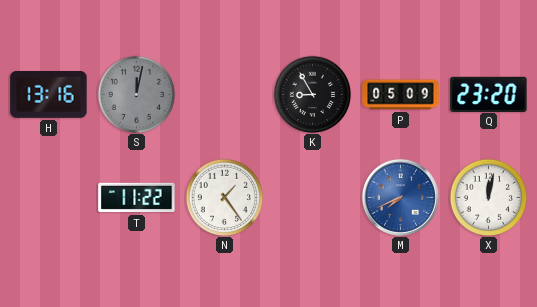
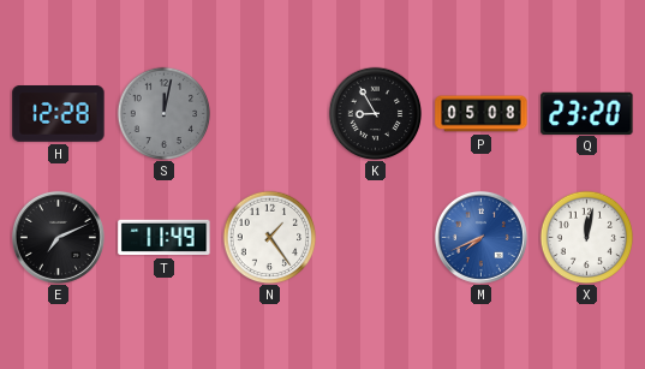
H: 13:16 -> 12:28 (59, 114)
P: 05:09 -> 05:08 (482, 114)
E: none -> 7:11 (58, 237)
T: 11:22 -> 11:49 (165, 238)
